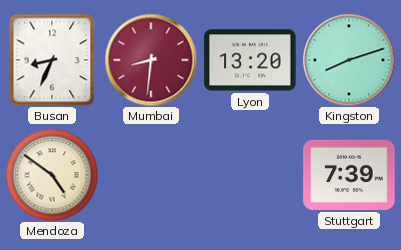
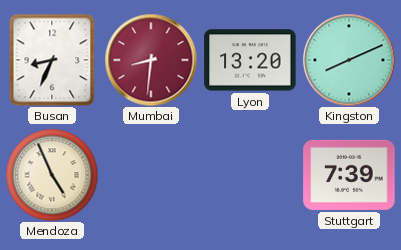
Kingston: 8:12 -> 8:11 (349, 60)
Mendoza: 4:51 -> 4:56 (52, 175)
